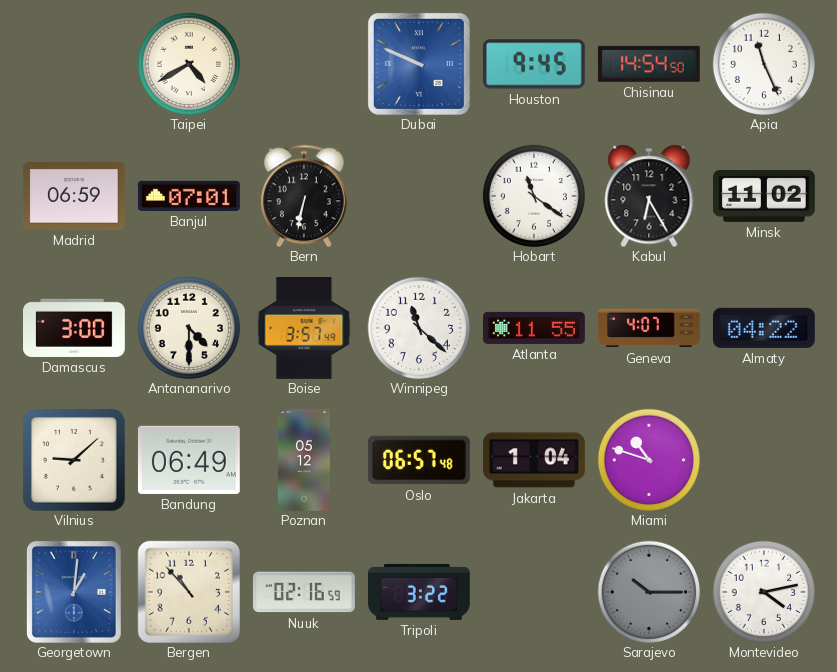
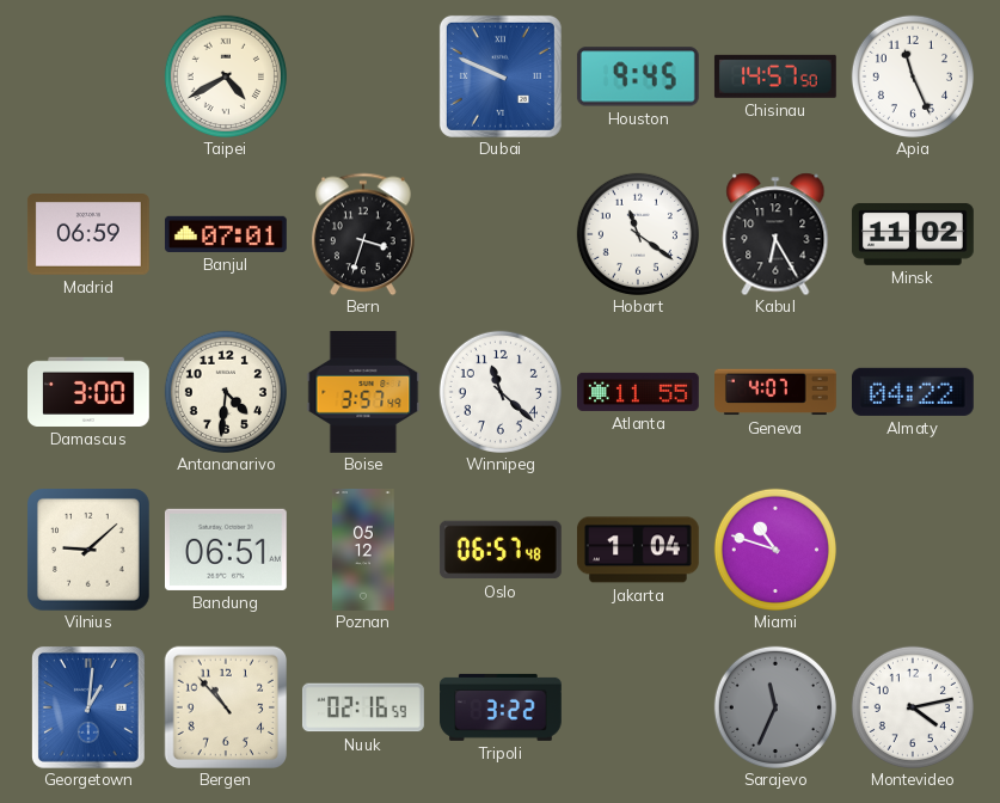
Chisinau: 14:54 -> 14:57 (775, 76)
Bern: 6:32 -> 3:33 (363, 234)
Antananarivo: 4:30 -> 4:31 (226, 392)
Bandung: 06:49 -> 06:51 (226, 550)
Sarajevo: 10:15 -> 11:34 (775, 707)
